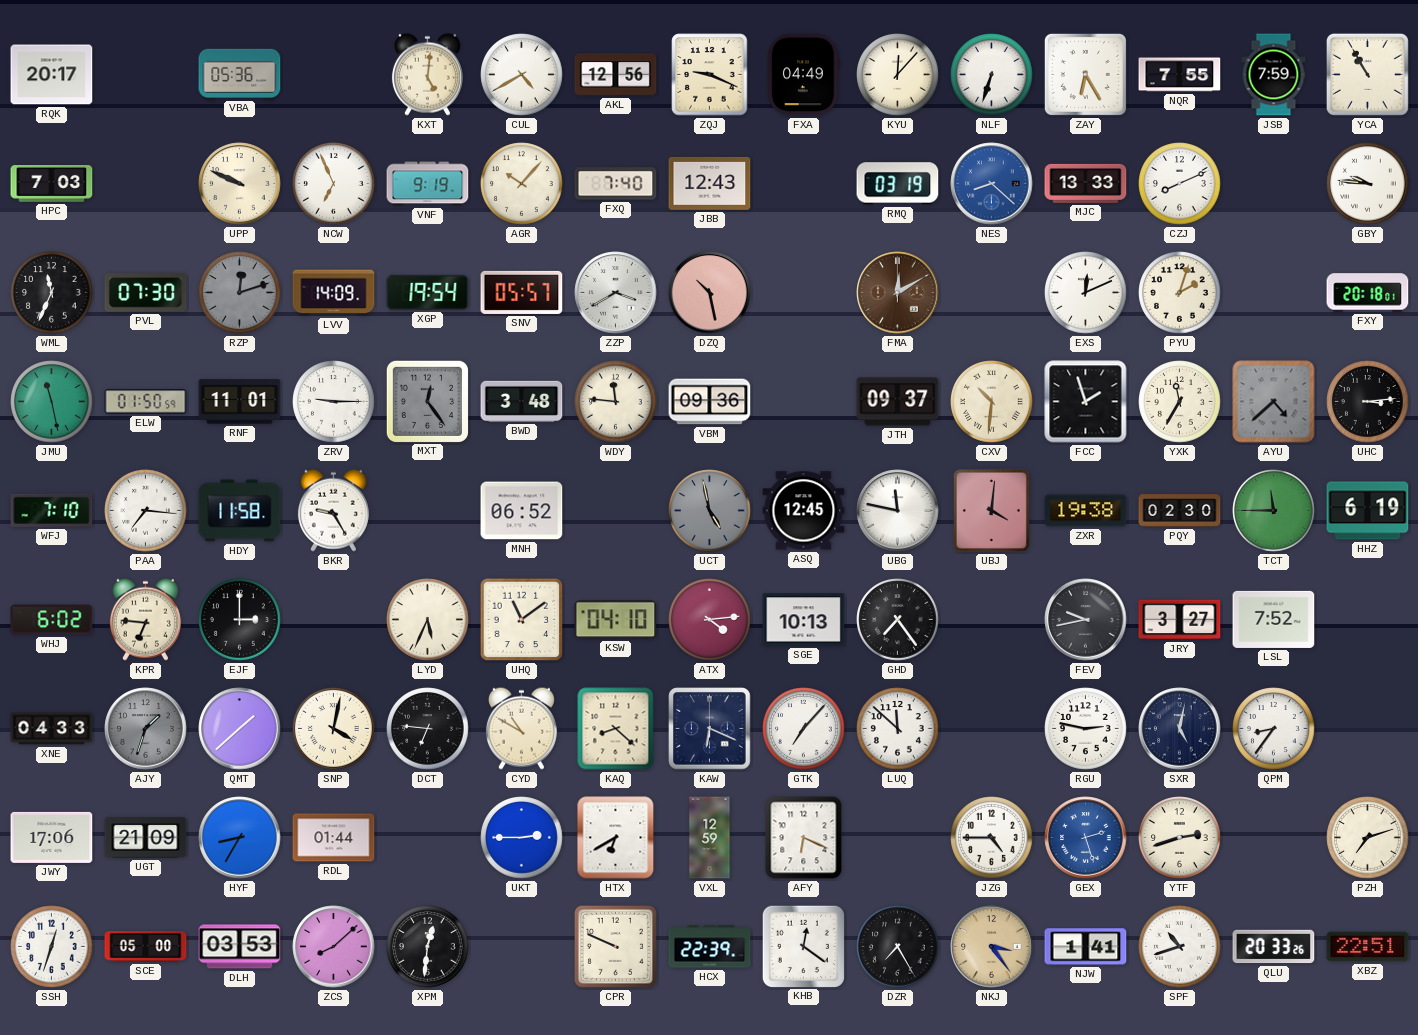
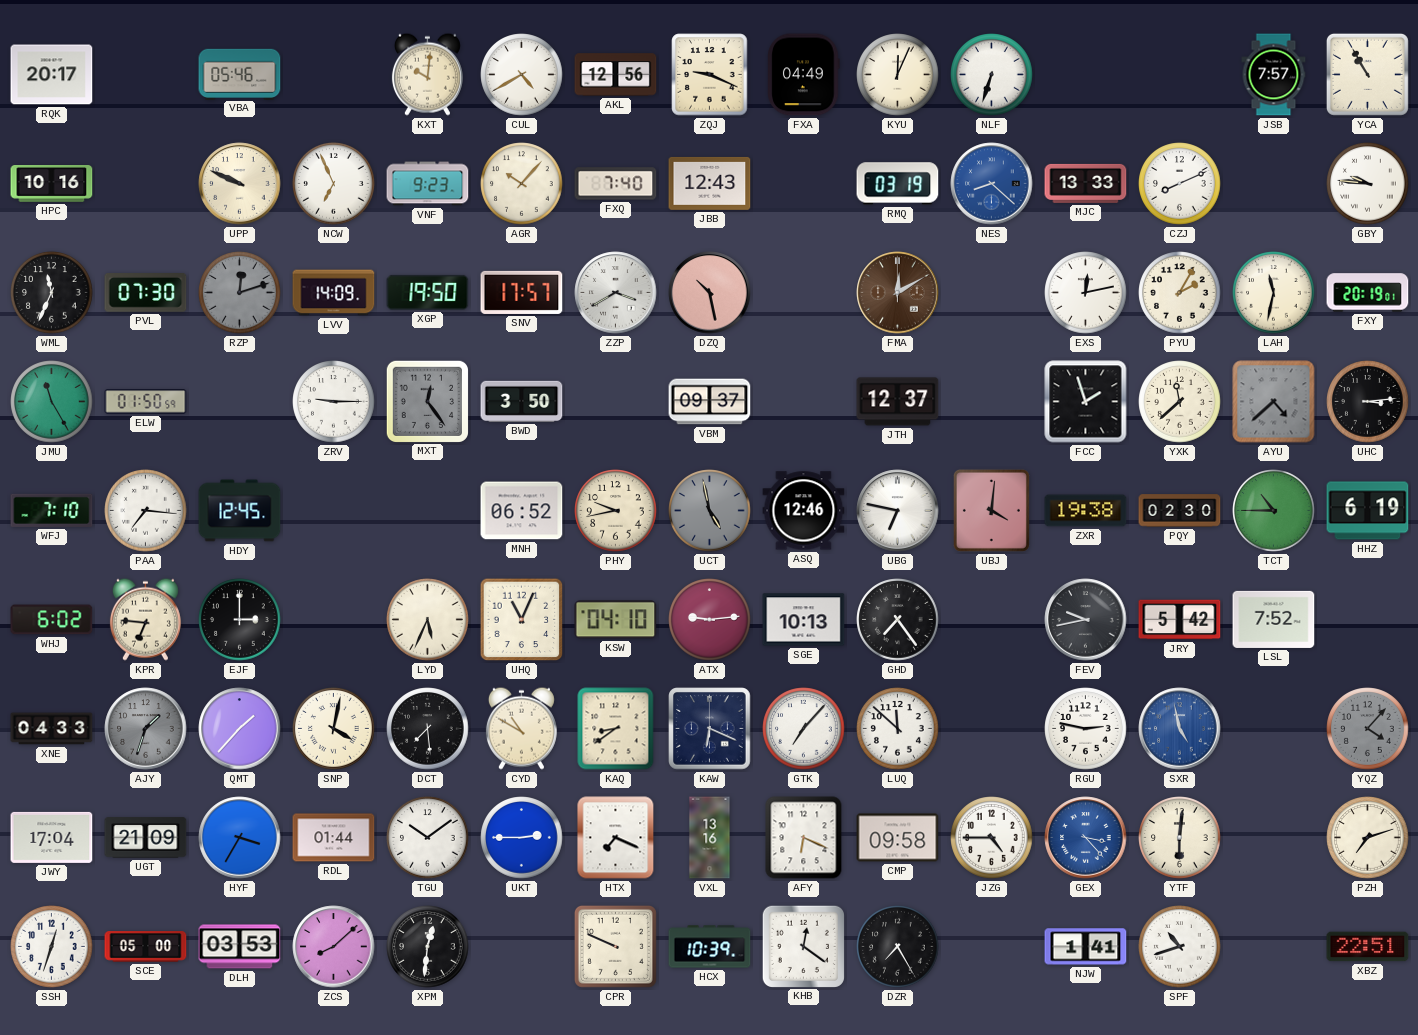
VBA: 05:36 -> 05:46 (240, 74)
KXT: 5:01 -> 10:01 (427, 74)
KYU: 12:07 -> 12:04 (898, 75)
ZAY: 6:25 -> none (1085, 74)
NQR: 7:55 -> none (1180, 75)
JSB: 7:59 -> 7:57 (1274, 75)
HPC: 7:03 -> 10:16 (52, 184)
VNF: 9:19 -> 9:23 (428, 184)
XGP: 19:54 -> 19:50 (428, 292)
SNV: 05:57 -> 17:57 (522, 292)
EXS: 12:11 -> 12:13 (1086, 293)
PYU: 2:03 -> 2:05 (1180, 293)
LAH: none -> 11:32 (1274, 293)
FXY: 20:18 -> 20:19 (1368, 293)
JMU: 11:28 -> 11:25 (52, 402)
RNF: 11:01 -> none (240, 402)
BWD: 3:48 -> 3:50 (522, 401)
WDY: 11:46 -> none (616, 402)
VBM: 09:36 -> 09:37 (710, 402)
JTH: 09:37 -> 12:37 (898, 402)
CXV: 10:31 -> none (992, 402)
YXK: 11:35 -> 11:38 (1180, 402)
HDY: 11:58 -> 12:45 (240, 511)
BKR: 9:25 -> none (333, 510)
PHY: none -> 9:43 (616, 511)
ASQ: 12:45 -> 12:46 (804, 511)
UBG: 11:47 -> 6:47 (898, 511)
TCT: 11:45 -> 10:45 (1274, 511)
UHQ: 11:09 -> 11:04 (522, 620)
ATX: 4:14 -> 9:14 (710, 620)
JRY: 3:27 -> 5:42 (1180, 620)
QMT: 1:38 -> 1:37 (240, 729)
DCT: 6:46 -> 7:29 (428, 729)
KAQ: 8:22 -> 8:39 (616, 729)
SXR: 5:02 -> 4:58 (1180, 729)
SXR dial: navy -> blue (1180, 729)
QPM: 8:36 -> none (1274, 729)
YQZ: none -> 4:07 (1368, 729)
JWY: 17:06 -> 17:04 (52, 837)
HYF: 8:35 -> 3:35 (240, 838)
TGU: none -> 10:09 (428, 838)
HTX: 6:40 -> 7:19 (616, 838)
VXL: 12:59 -> 13:16 (710, 838)
CMP: none -> 09:58 (898, 838)
GEX: 2:27 -> 3:23 (1086, 838)
YTF: 2:42 -> 6:01 (1180, 838)
HCX: 22:39 -> 10:39 (710, 947)
NKJ: 3:24 -> none (992, 947)
QLU: 20:33 -> none (1274, 947)
